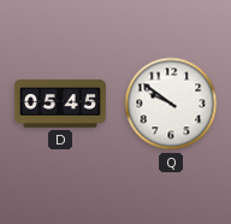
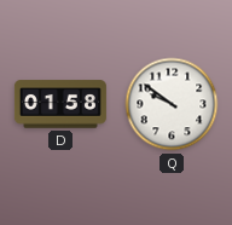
D: 05:45 -> 01:58 (60, 104)
